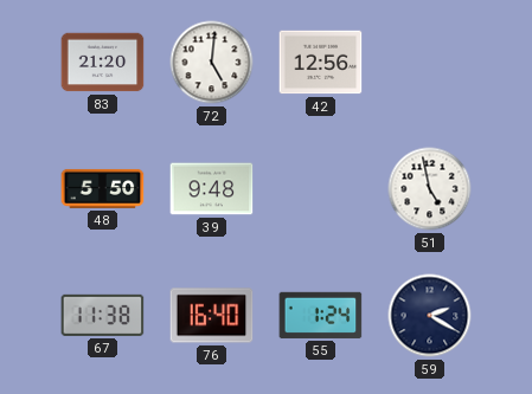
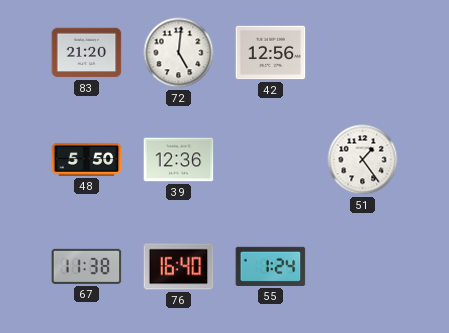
39: 9:48 -> 12:36 (179, 160)
51: 4:58 -> 1:24 (363, 160)
59: 2:20 -> none (430, 316)
